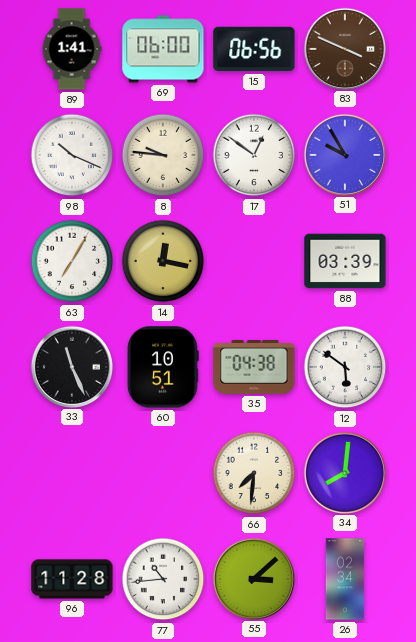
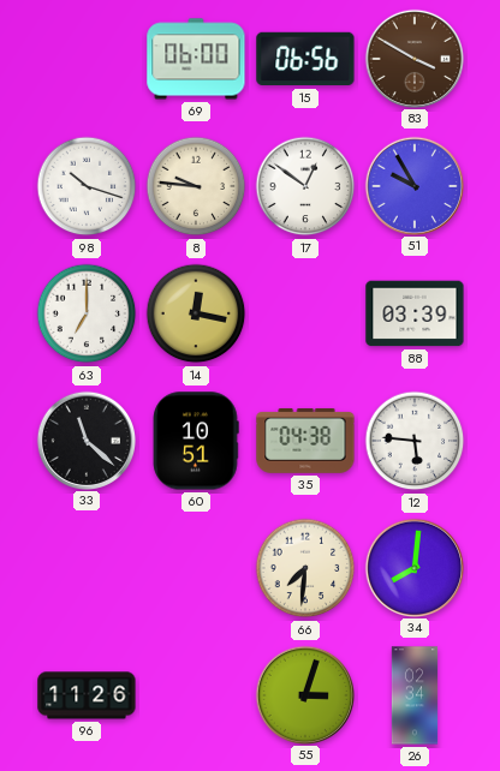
89: 1:41 -> none (72, 49)
83: 3:49 -> 3:50 (413, 58)
98: 10:19 -> 10:18 (87, 186)
63: 7:05 -> 7:00 (87, 313)
33: 11:26 -> 11:22 (85, 440)
12: 5:51 -> 5:46 (415, 441)
96: 11:28 -> 11:26 (87, 695)
77: 10:44 -> none (163, 579)
55: 3:08 -> 3:03 (304, 694)
